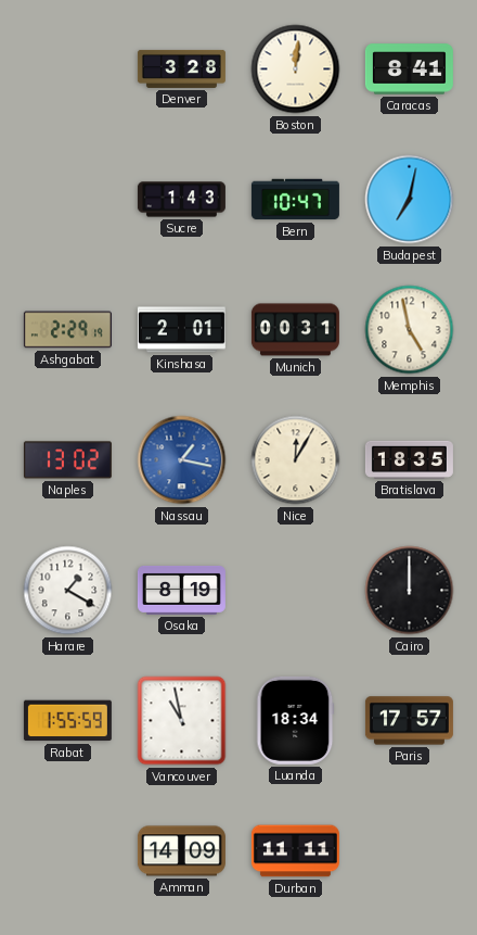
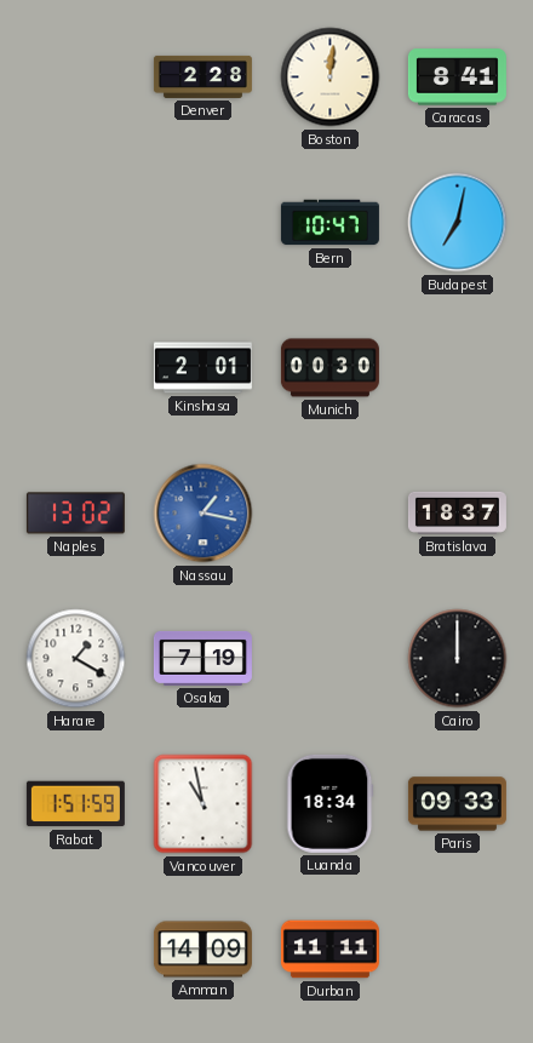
Denver: 3:28 -> 2:28 (202, 76)
Sucre: 1:43 -> none (181, 200)
Ashgabat: 2:29 -> none (67, 330)
Munich: 00:31 -> 00:30 (329, 368)
Memphis: 4:58 -> none (410, 330)
Nice: 12:05 -> none (296, 460)
Bratislava: 18:35 -> 18:37 (457, 512)
Osaka: 8:19 -> 7:19 (202, 658)
Rabat: 1:55 -> 1:51 (75, 804)
Paris: 17:57 -> 09:33 (457, 804)
